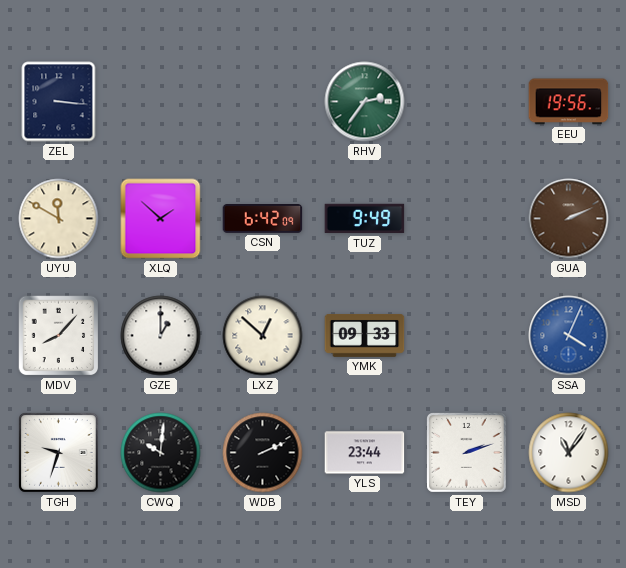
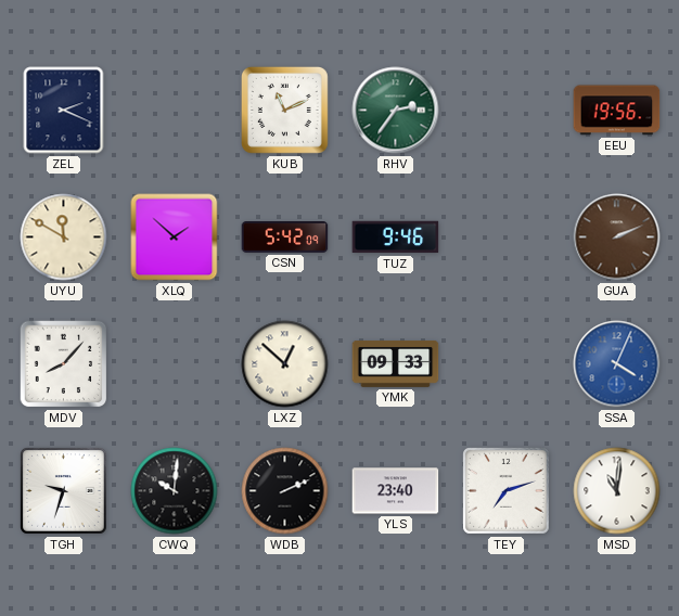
ZEL: 3:16 -> 2:19 (64, 111)
KUB: none -> 11:11 (284, 110)
CSN: 6:42 -> 5:42 (285, 238)
TUZ: 9:49 -> 9:46 (396, 238)
GZE: 1:00 -> none (161, 336)
YLS: 23:44 -> 23:40 (396, 491)
TEY: 2:12 -> 7:12 (507, 491)
MSD: 11:06 -> 11:01 (617, 491)
